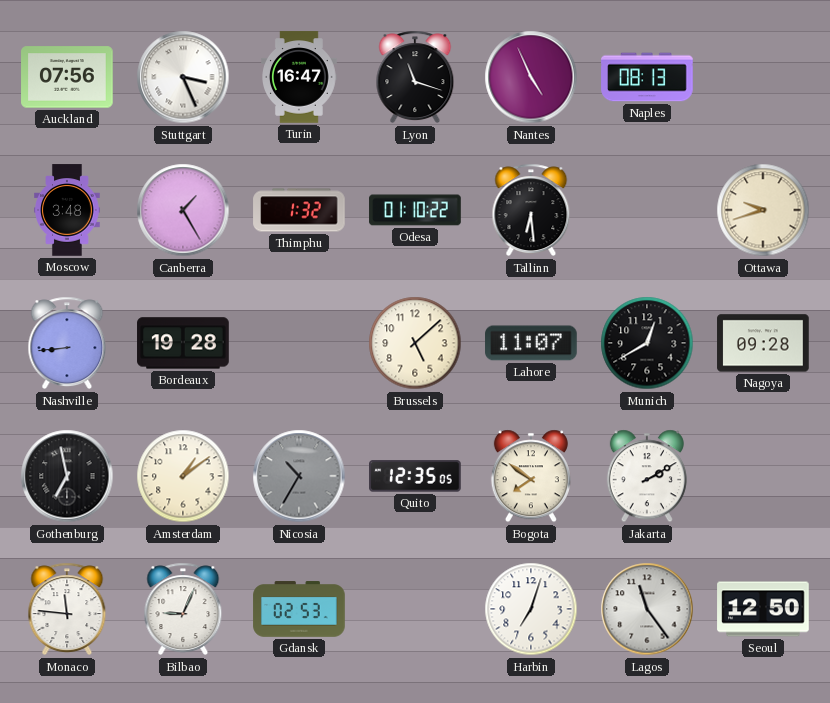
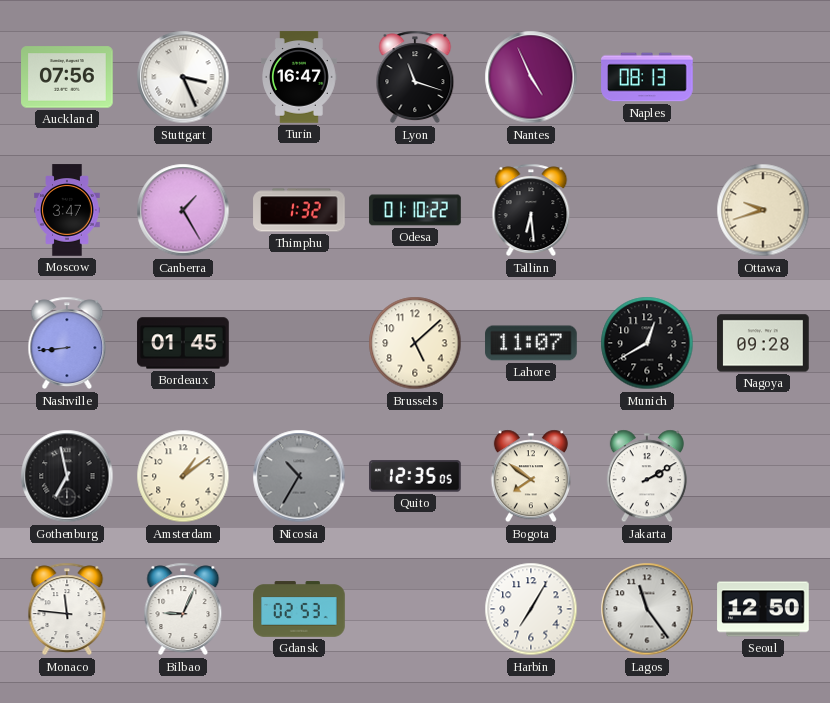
Moscow: 3:48 -> 3:47 (67, 210)
Bordeaux: 19:28 -> 01:45 (183, 343)
Harbin: 7:03 -> 7:05 (531, 609)
